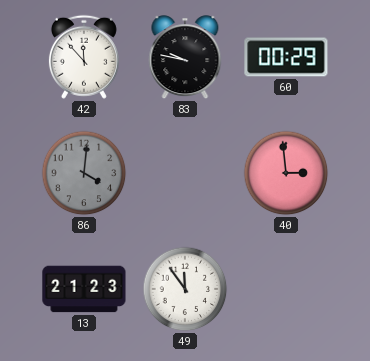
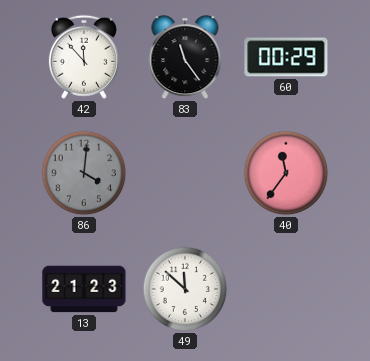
83: 9:47 -> 11:24 (185, 58)
40: 2:59 -> 11:36 (286, 173)
49: 11:54 -> 11:52 (185, 289)
